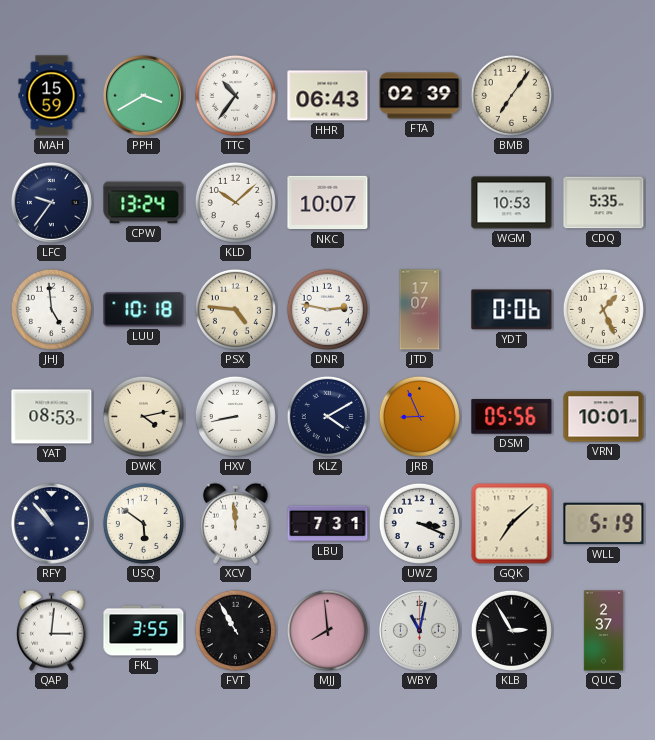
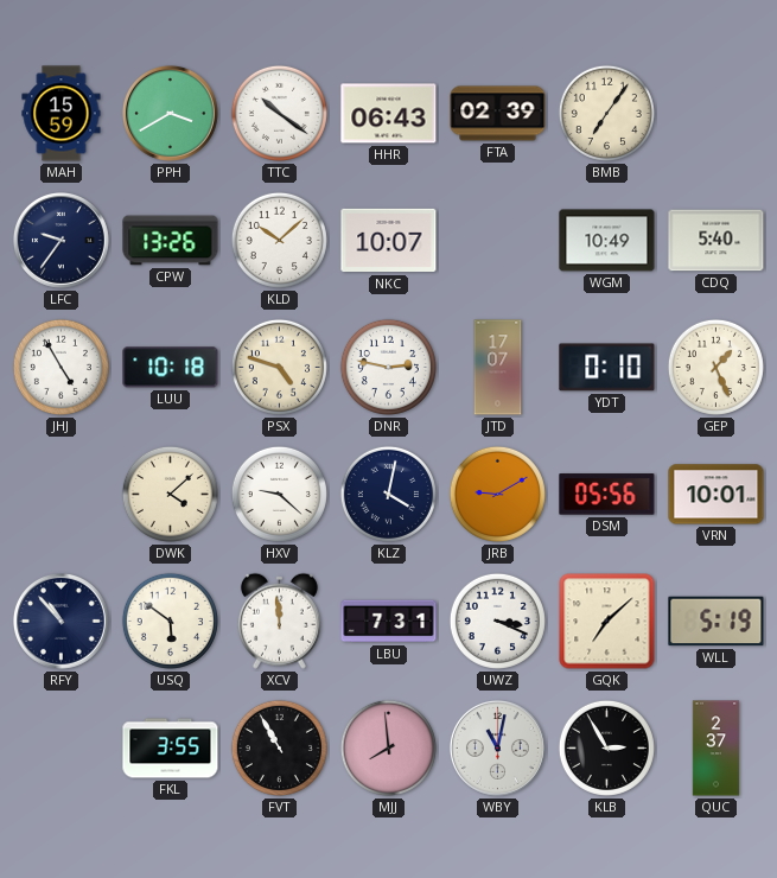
TTC: 10:36 -> 10:21 (279, 113)
CPW: 13:24 -> 13:26 (171, 241)
WGM: 10:53 -> 10:49 (607, 241)
CDQ: 5:35 -> 5:40 (717, 241)
JHJ: 4:59 -> 4:55 (60, 367)
PSX: 4:46 -> 4:48 (279, 367)
YDT: 0:06 -> 0:10 (607, 368)
YAT: 08:53 -> none (52, 417)
DWK: 4:13 -> 4:08 (170, 494)
HXV: 8:43 -> 9:22 (279, 494)
KLZ: 4:10 -> 4:02 (388, 494)
JRB: 8:56 -> 9:10 (497, 494)
QAP: 3:01 -> none (51, 630)
